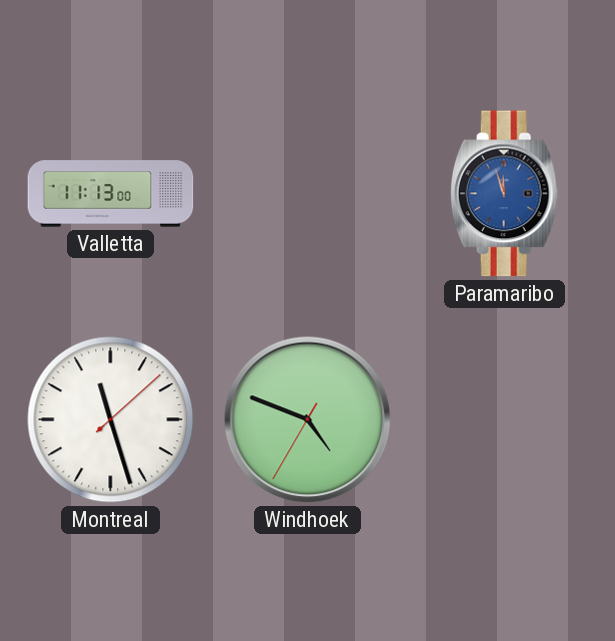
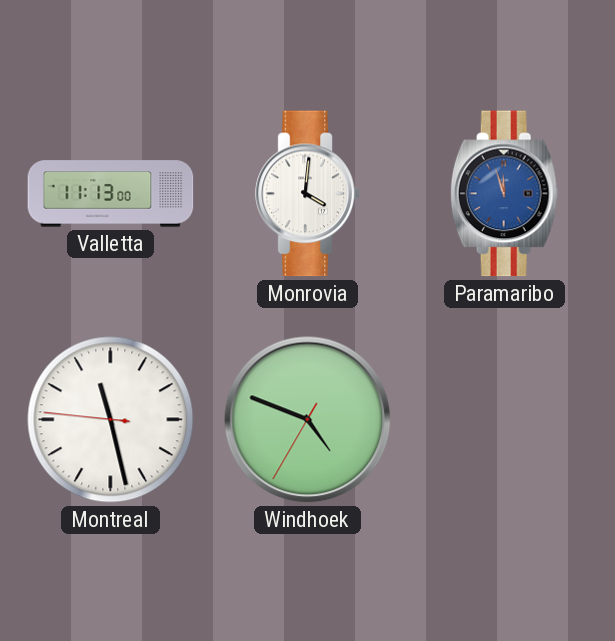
Monrovia: none -> 4:01 (308, 194)
Montreal: 11:27:08 -> 11:27:46 (111, 420)
